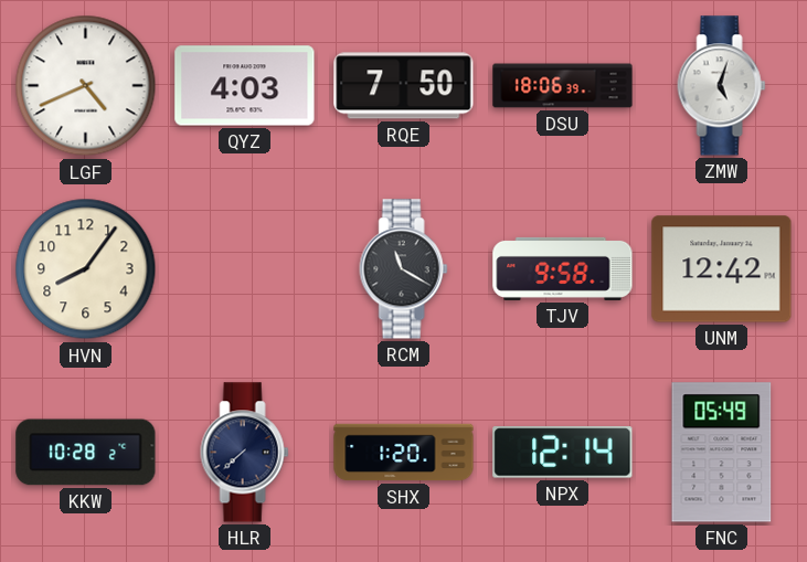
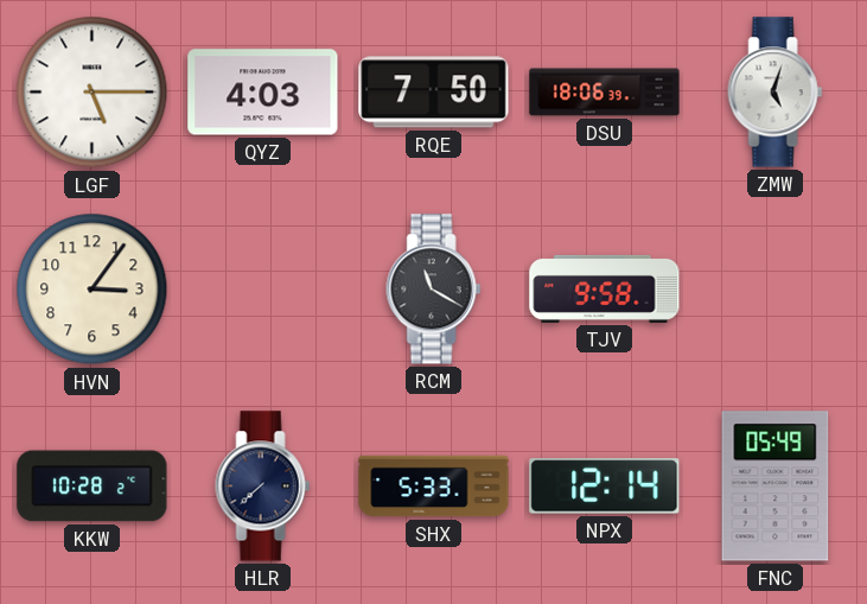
LGF: 4:41 -> 5:15 (93, 93)
HVN: 8:06 -> 3:06 (93, 290)
UNM: 12:42 -> none (722, 269)
SHX: 1:20 -> 5:33 (434, 487)
